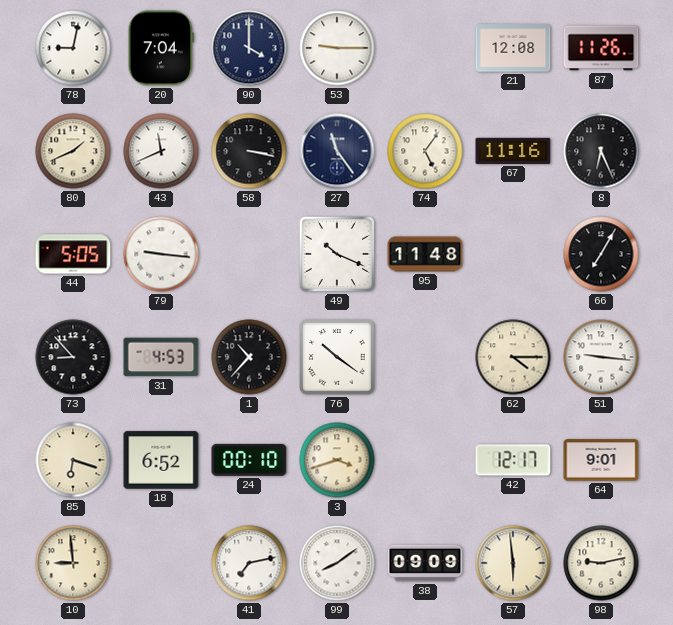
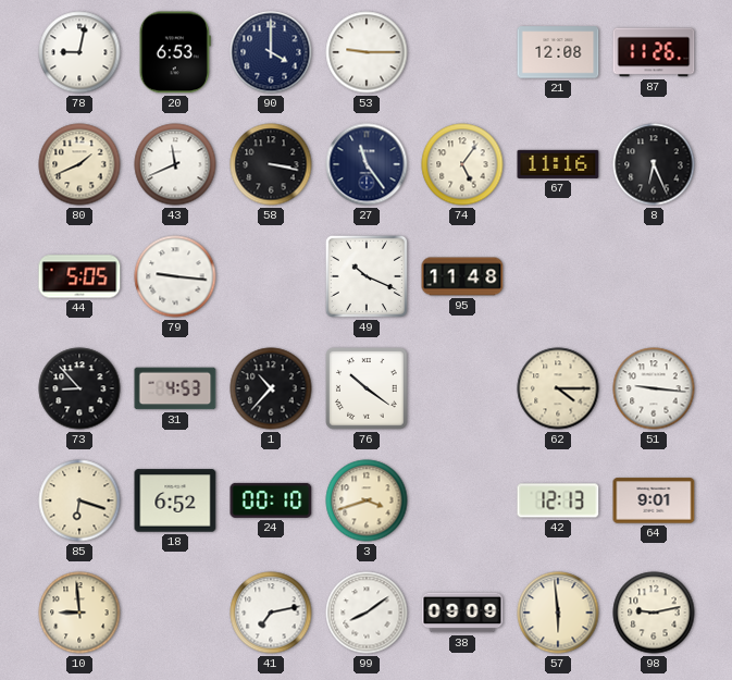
20: 7:04 -> 6:53 (175, 52)
66: 7:05 -> none (601, 254)
42: 12:17 -> 12:13 (558, 500)
